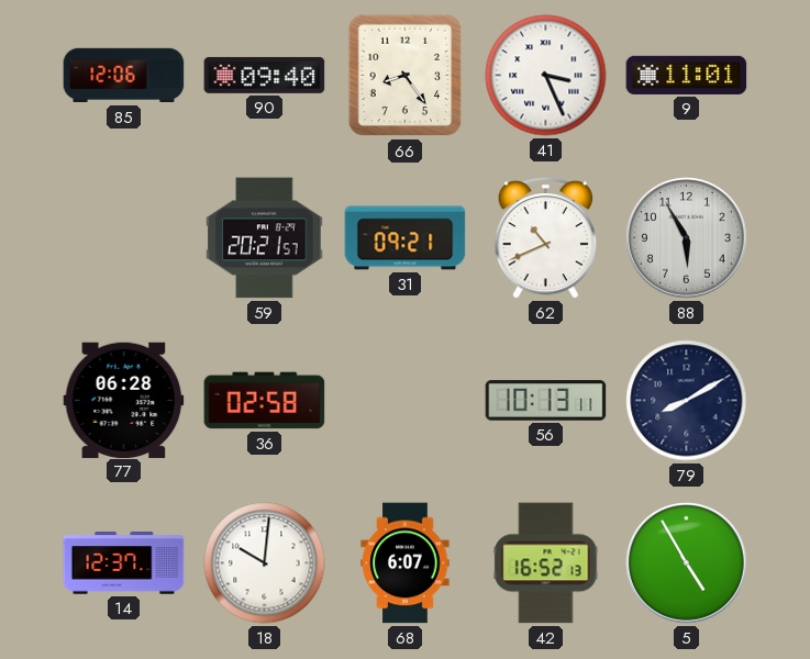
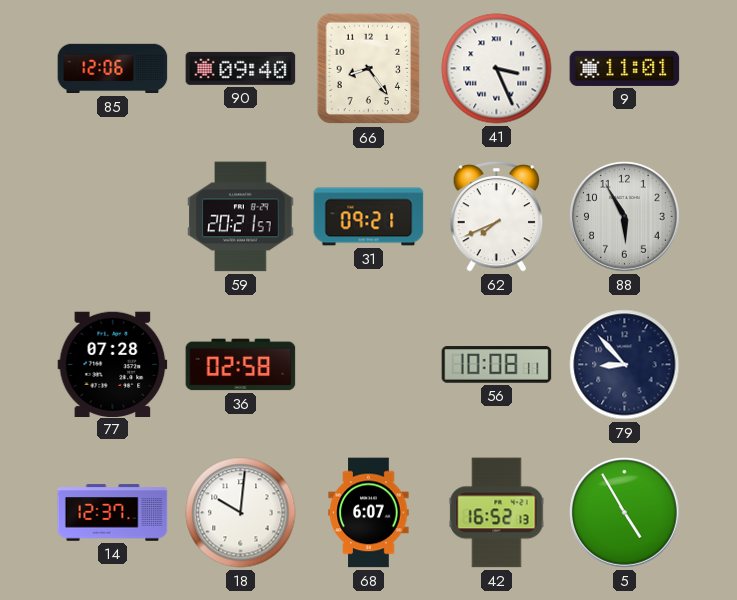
62: 10:41 -> 7:41 (497, 216)
77: 06:28 -> 07:28 (113, 364)
56: 10:13 -> 10:08 (497, 365)
79: 8:10 -> 8:53 (625, 365)
